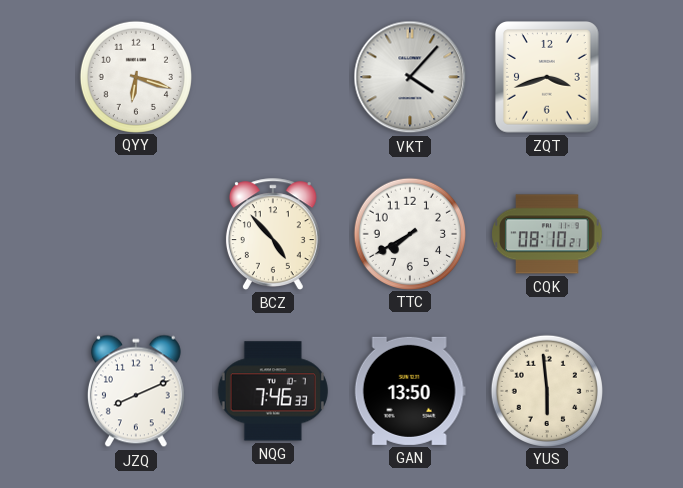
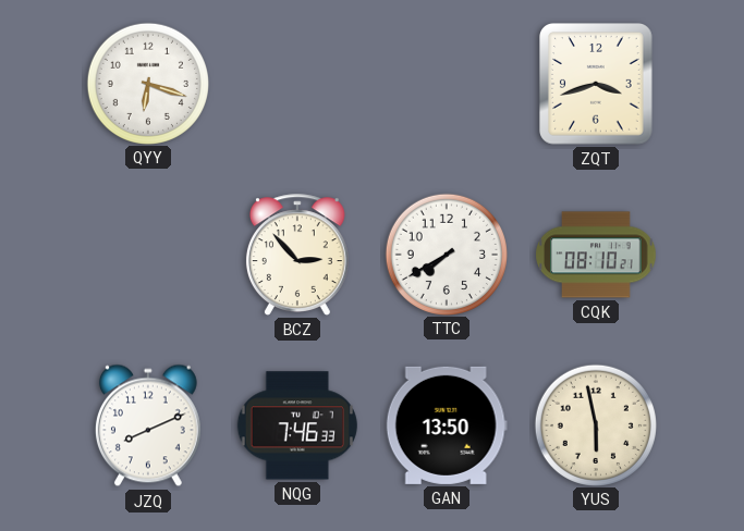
VKT: 4:07 -> none (410, 77)
BCZ: 4:53 -> 2:53 (297, 255)
YUS: 5:59 -> 5:58 (595, 424)
